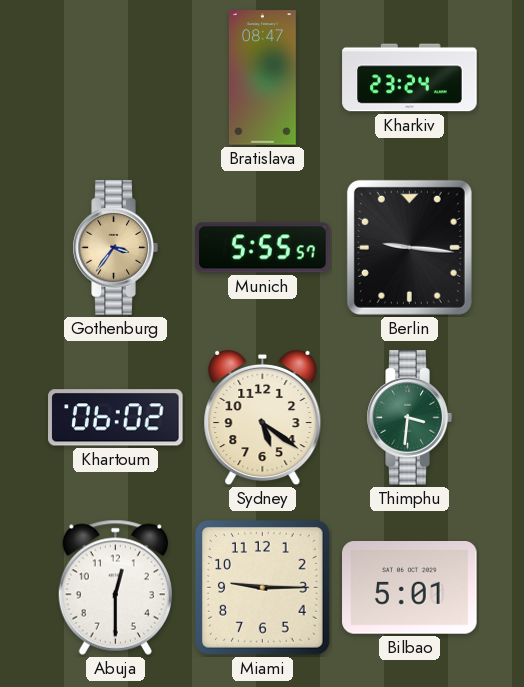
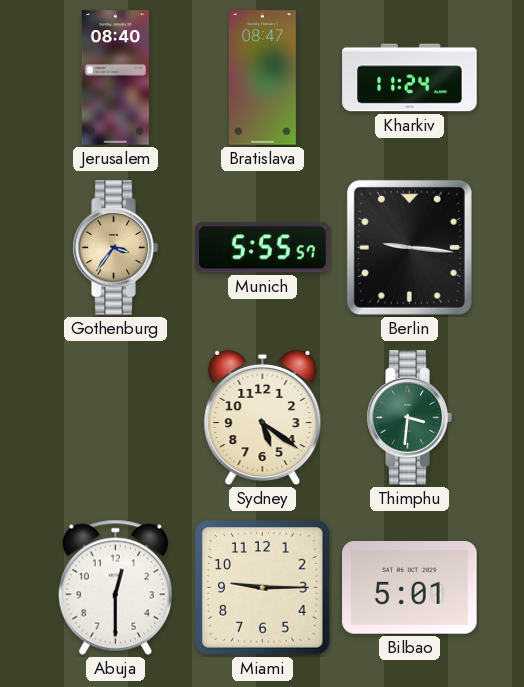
Jerusalem: none -> 08:40 (115, 78)
Kharkiv: 23:24 -> 11:24 (410, 78)
Khartoum: 06:02 -> none (116, 418)
